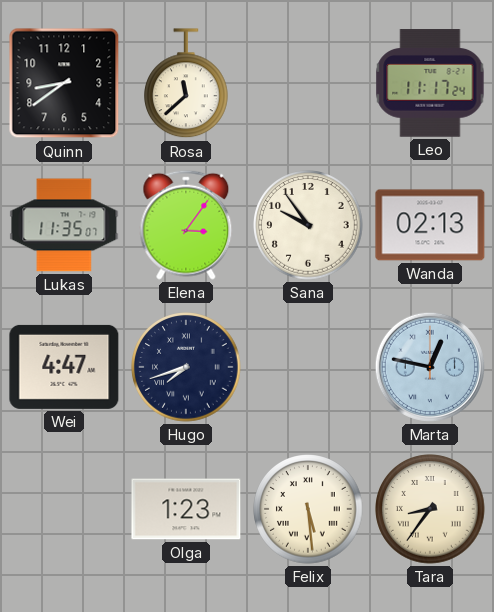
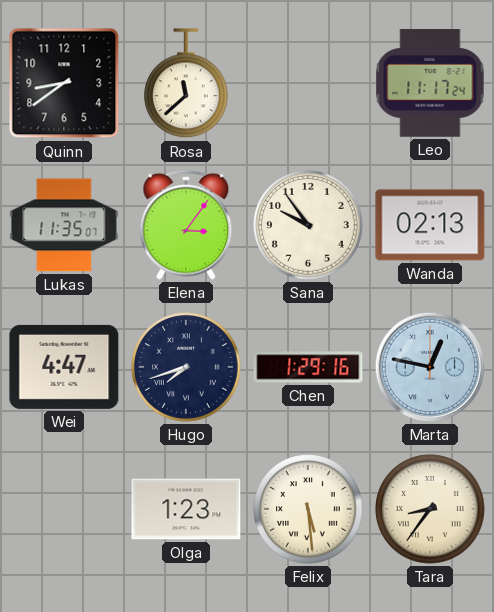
Chen: none -> 1:29 (308, 367)
